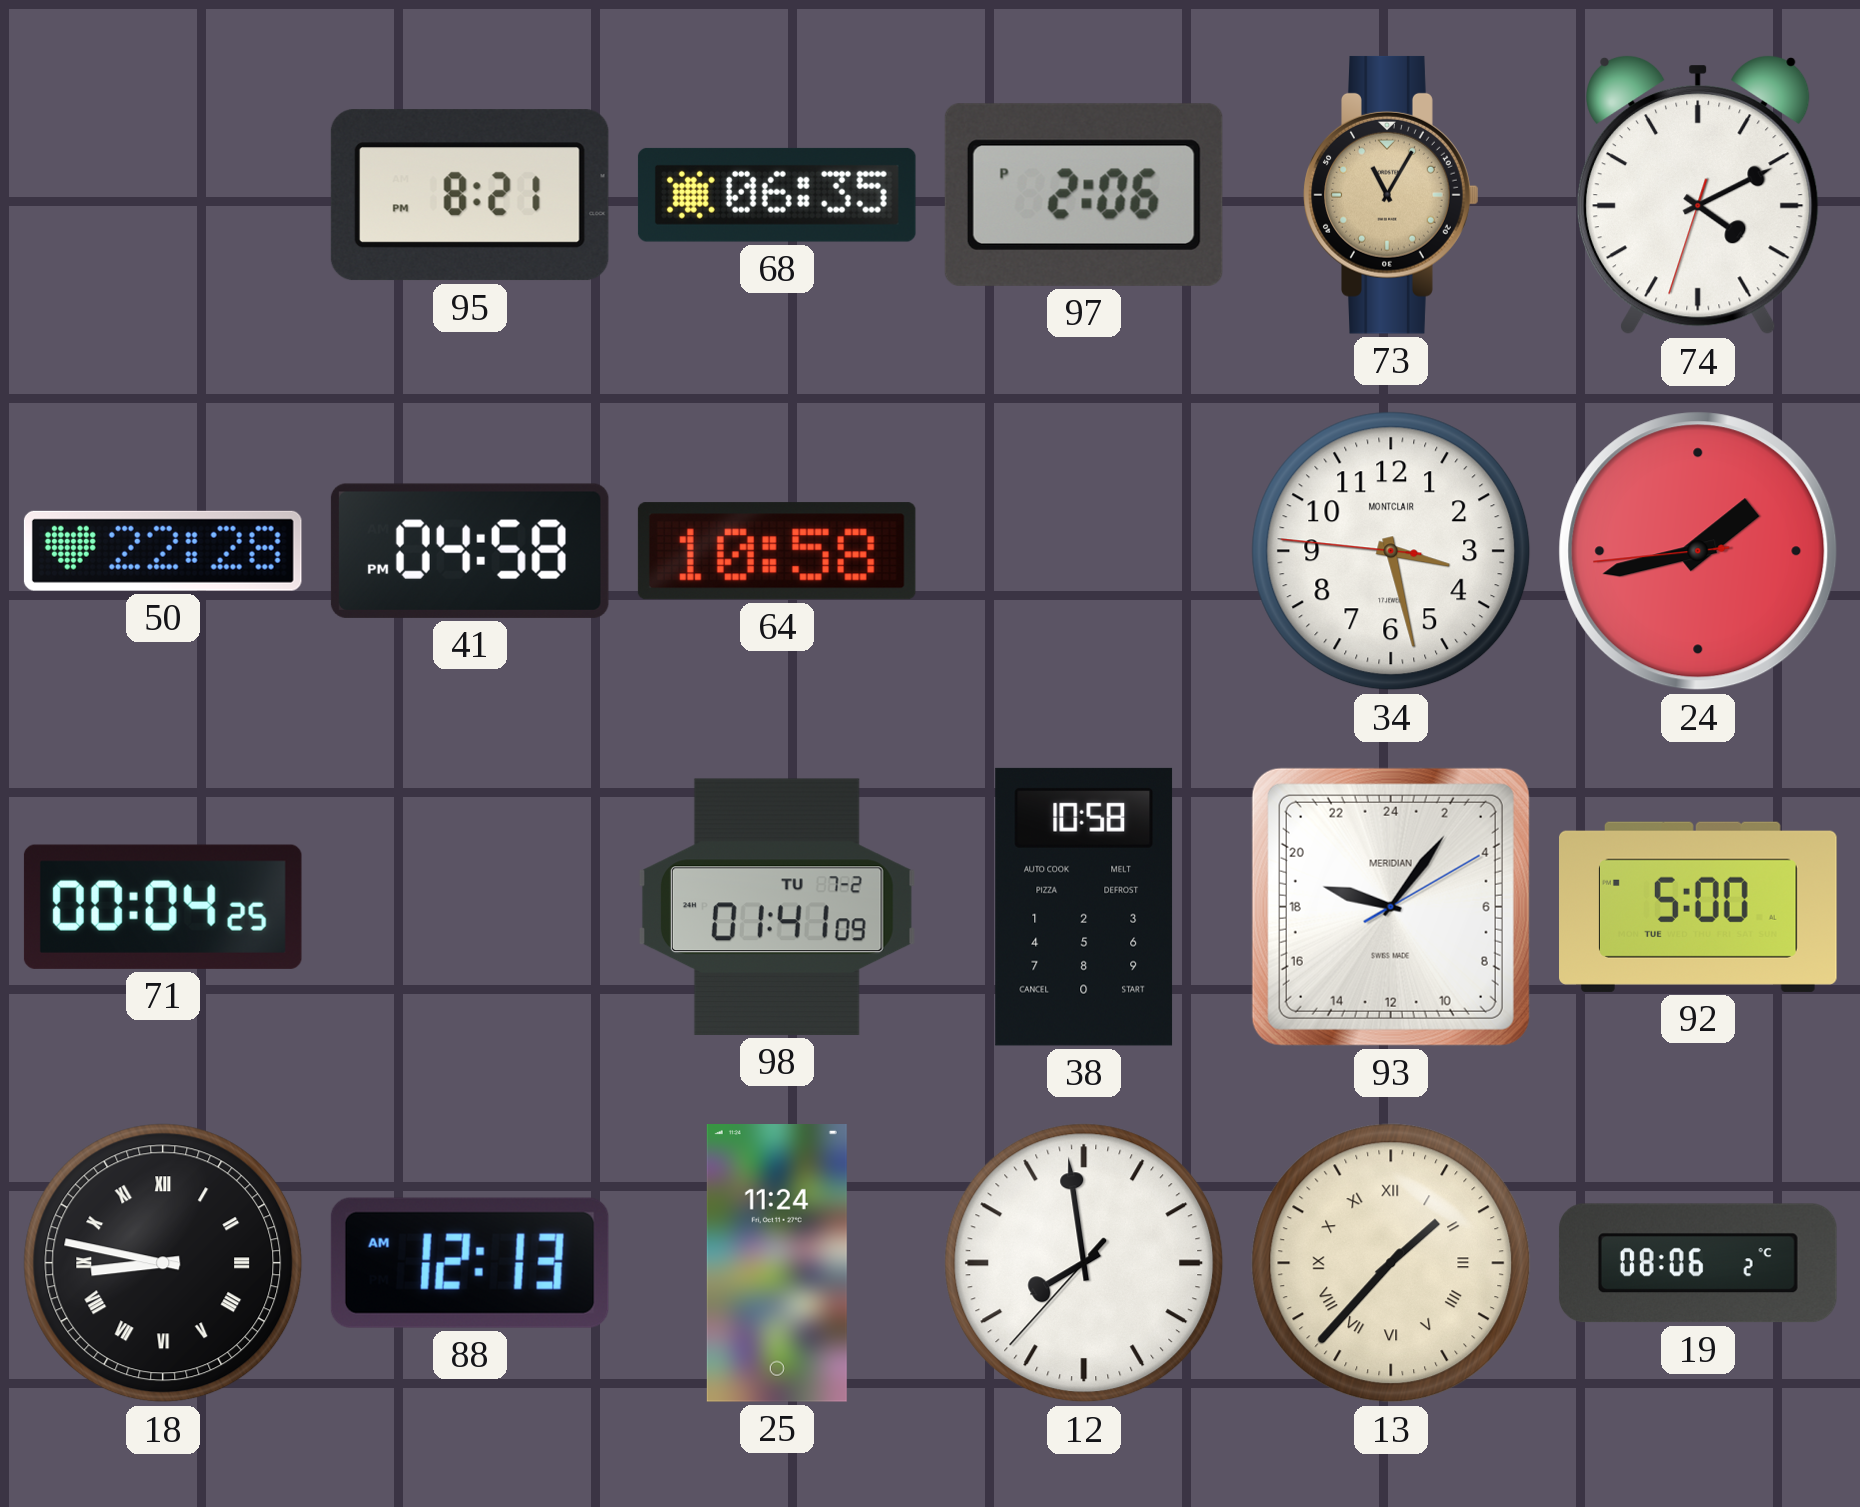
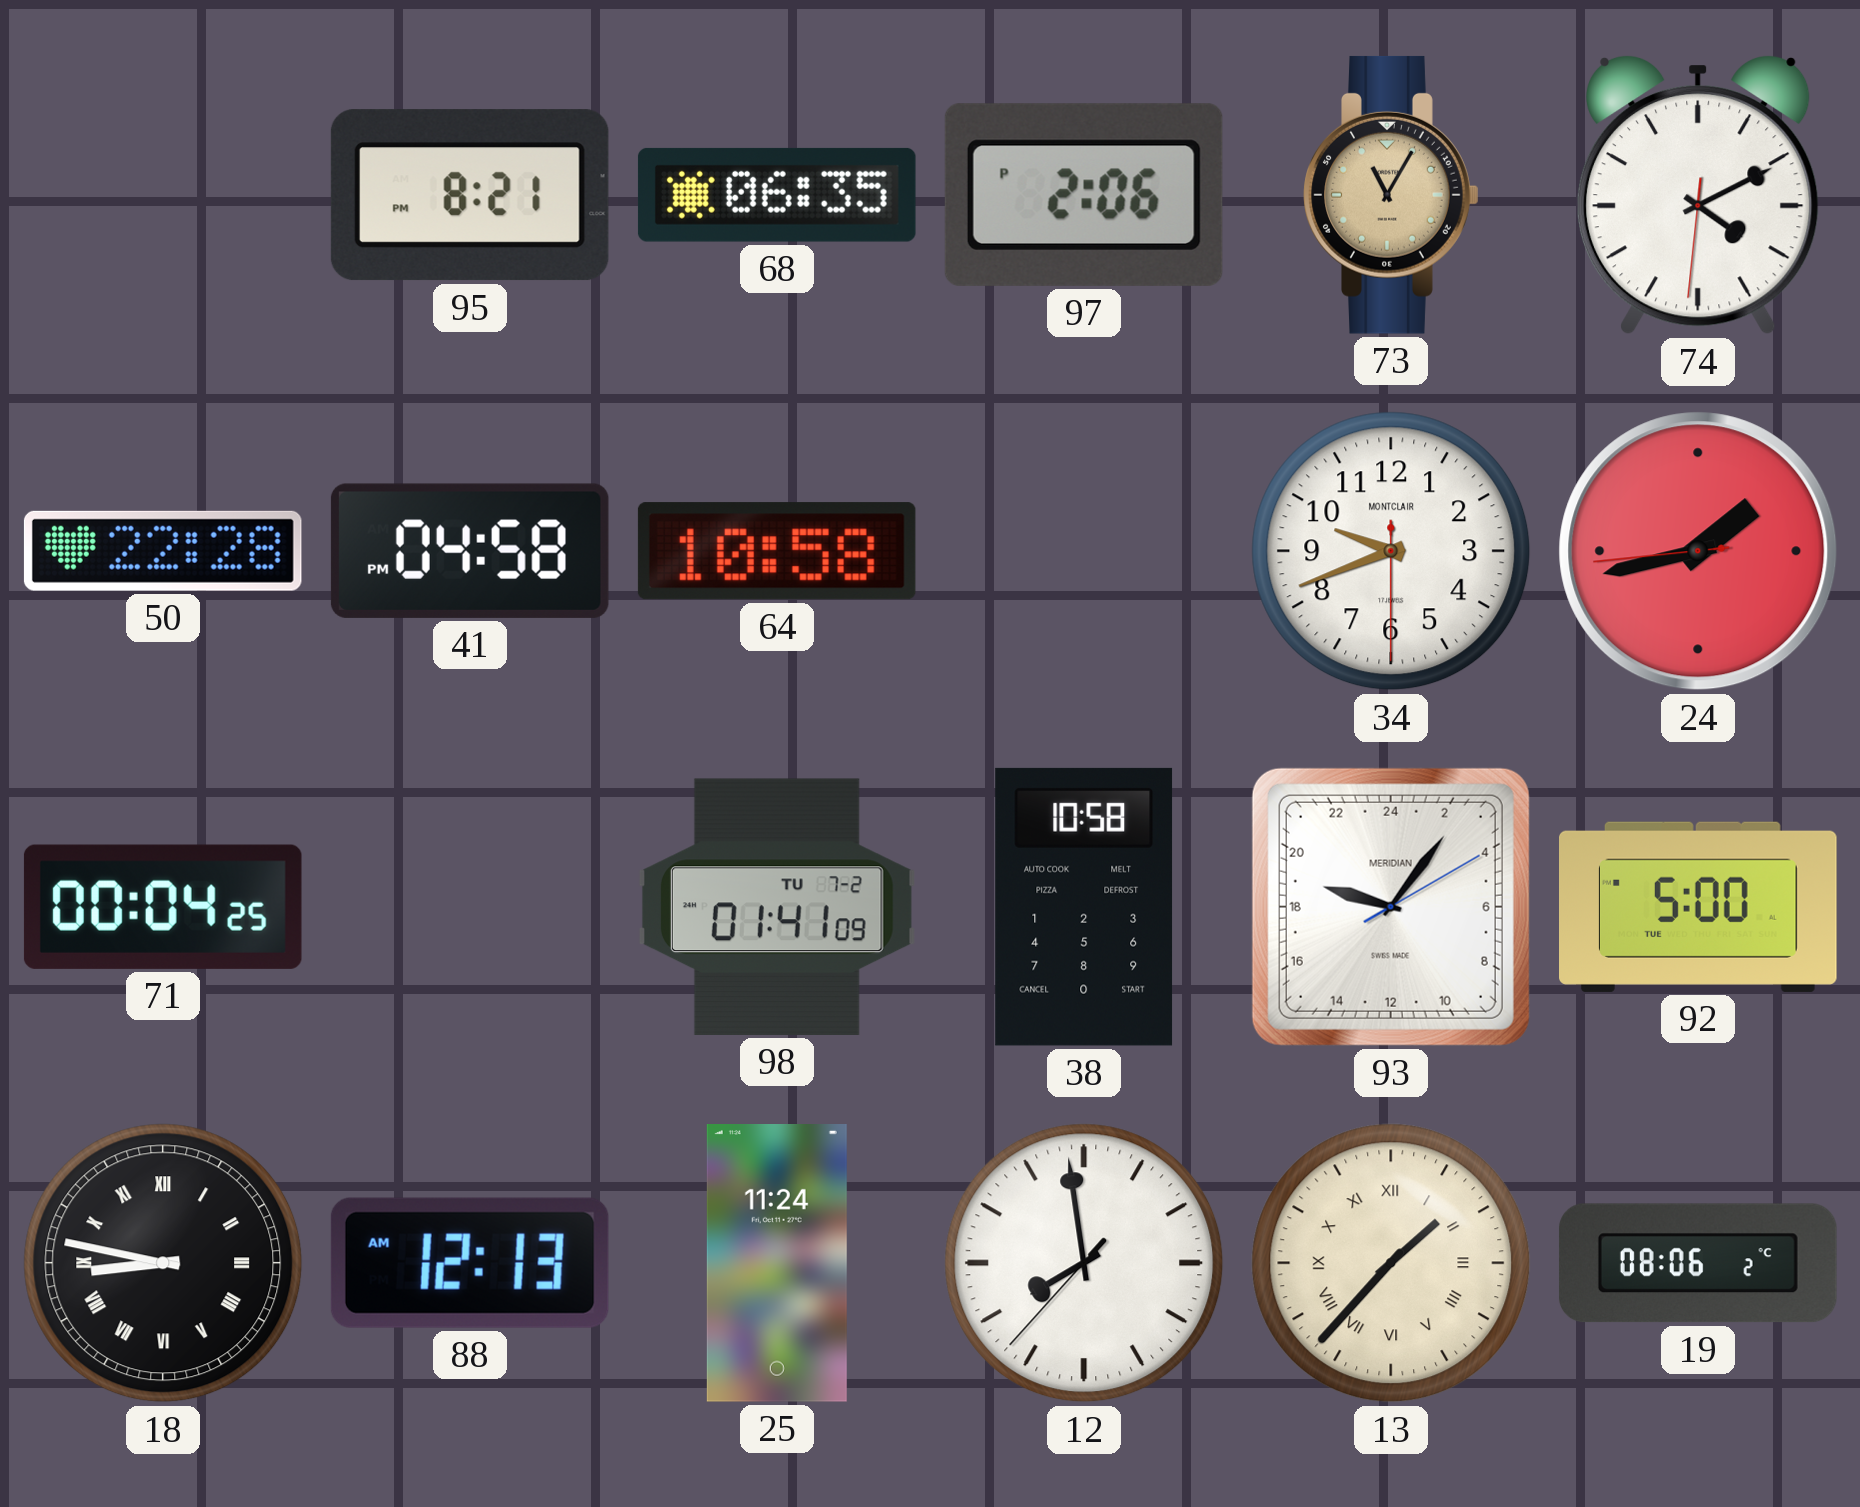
74: 4:10:33 -> 4:10:31 (1699, 195)
34: 3:27 -> 9:41 (1391, 551)
